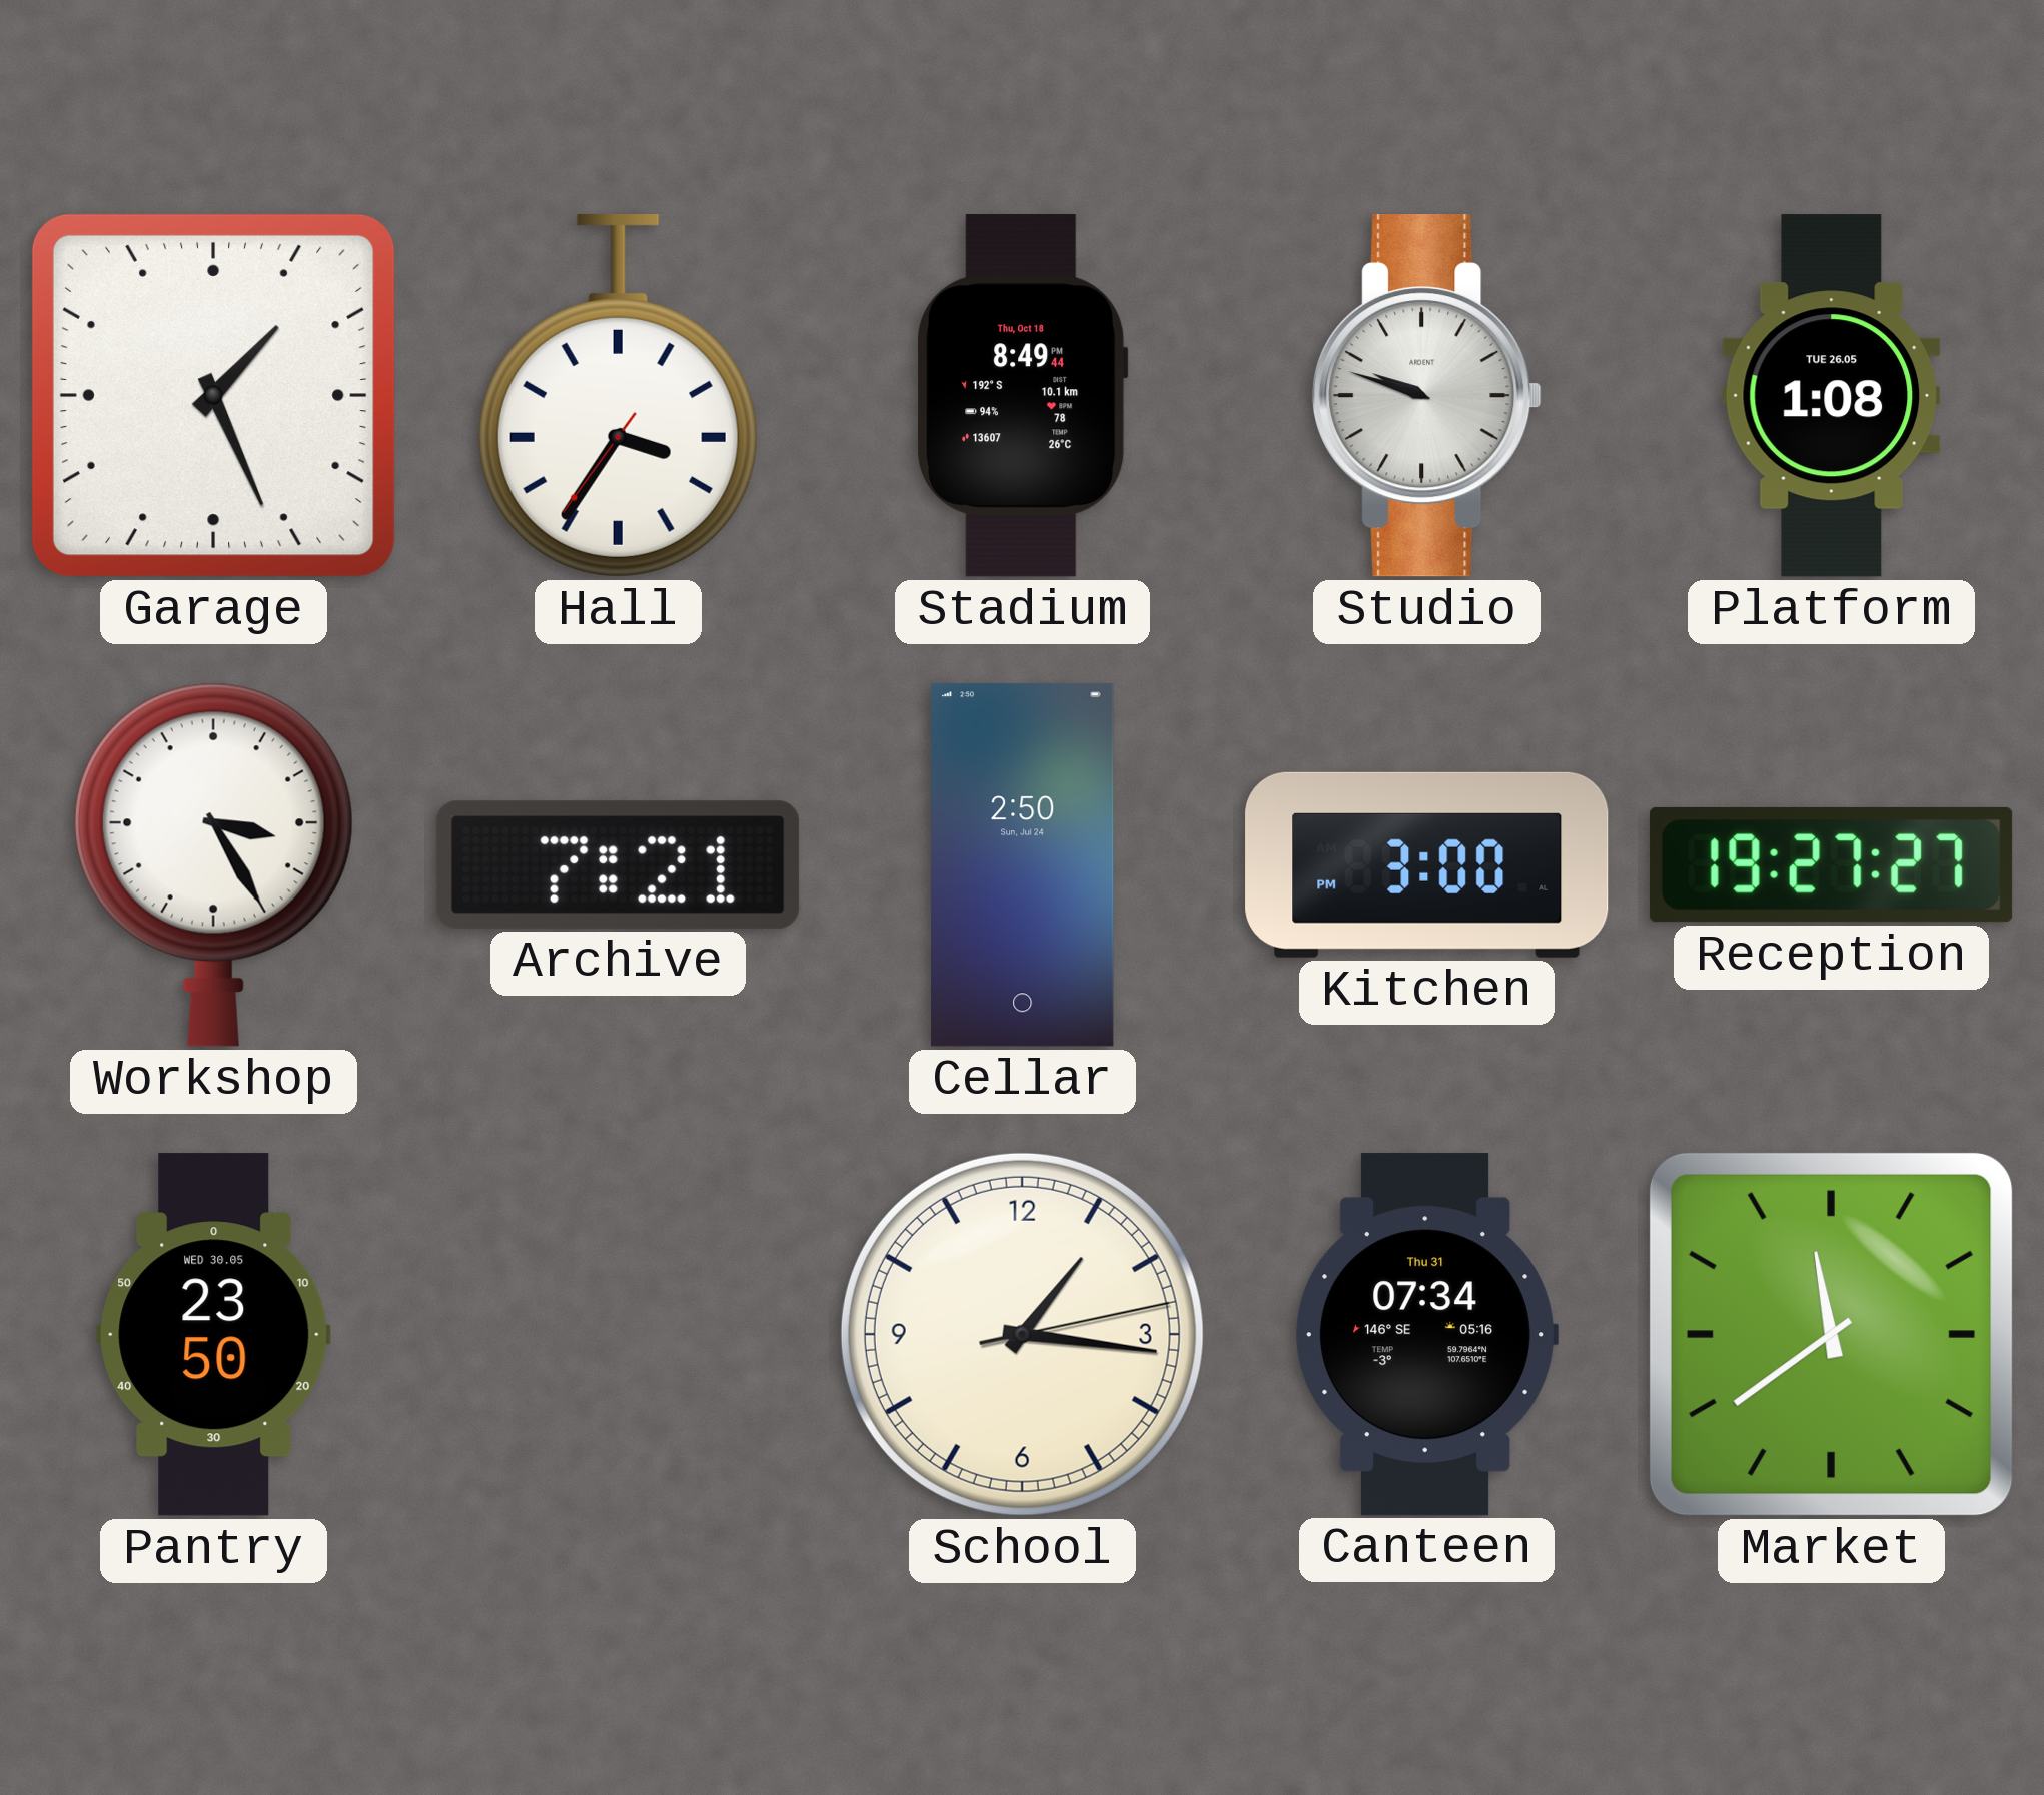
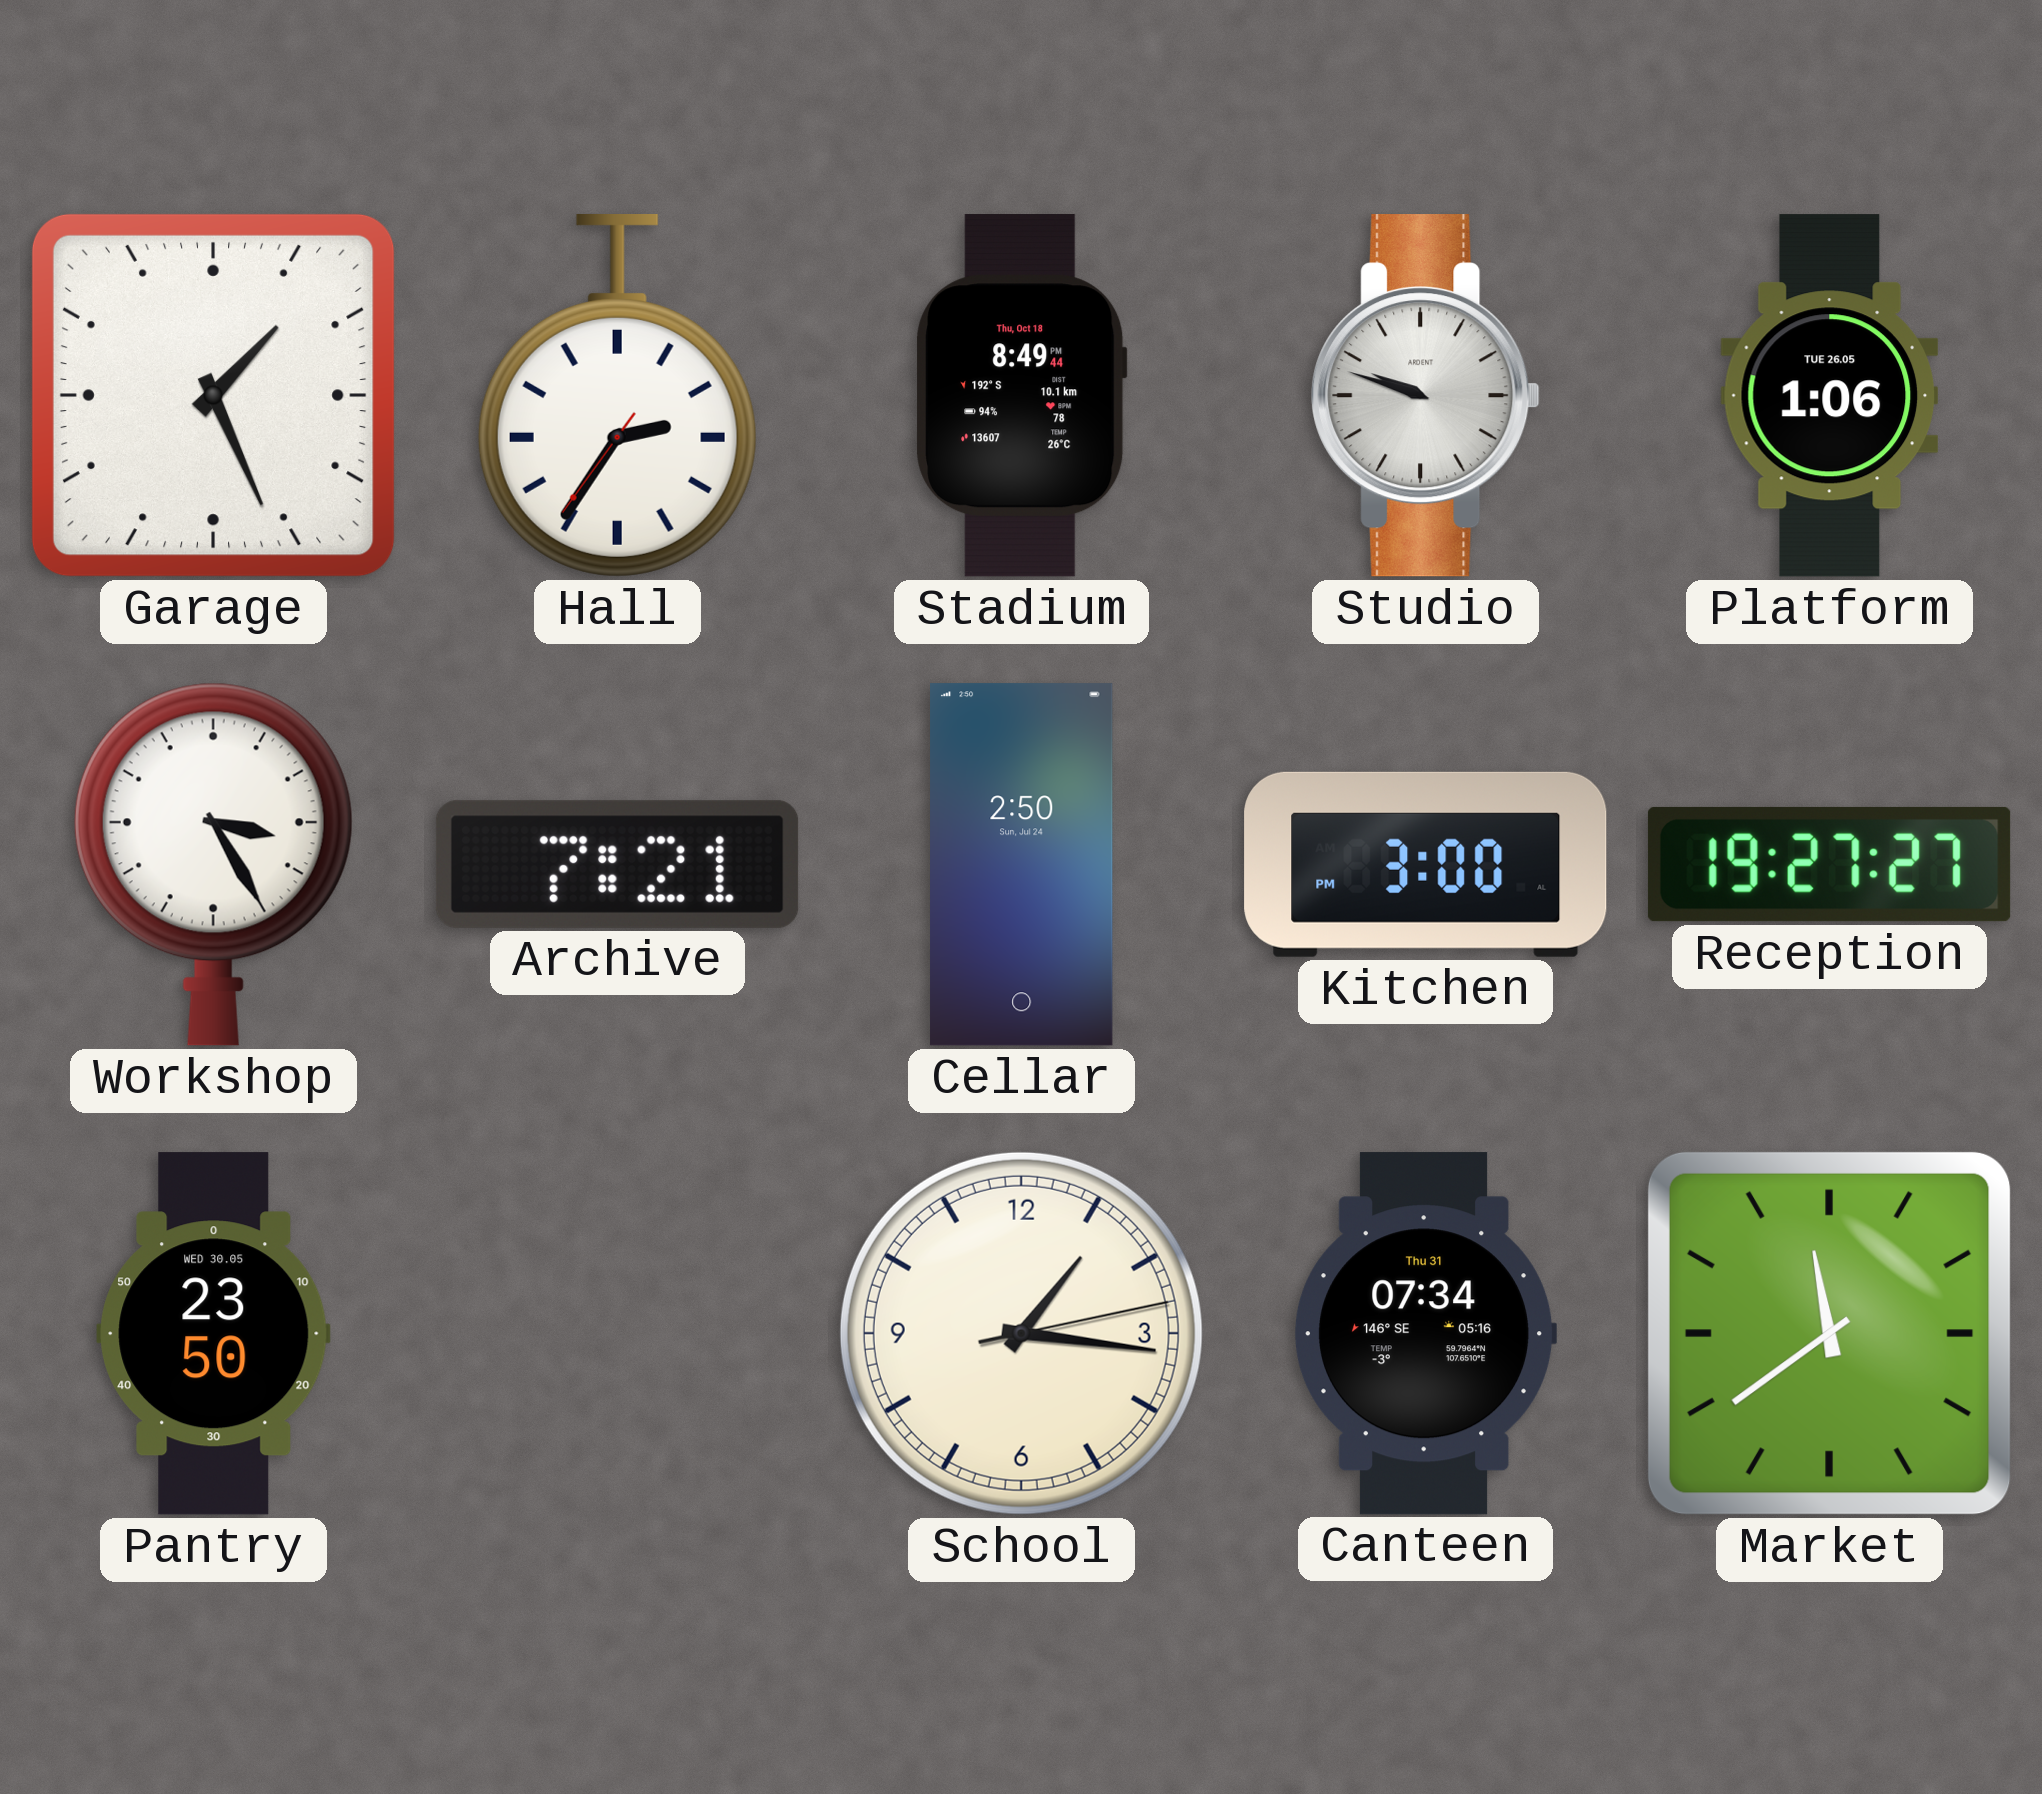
Hall: 3:35 -> 2:35 (617, 396)
Platform: 1:08 -> 1:06 (1829, 396)
